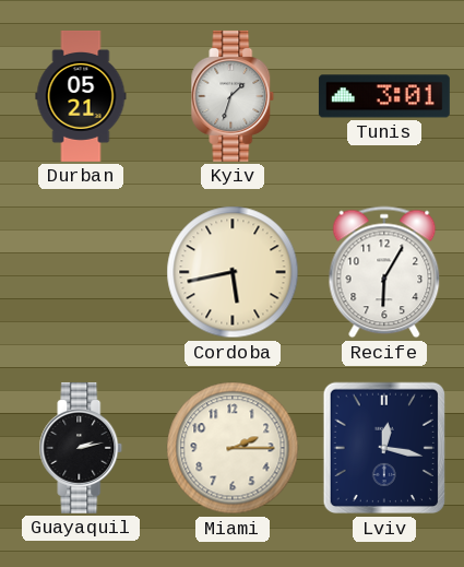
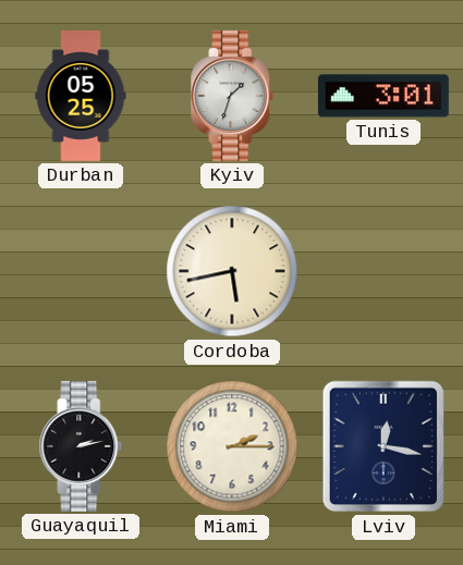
Durban: 05:21 -> 05:25 (81, 96)
Recife: 6:05 -> none (384, 272)
